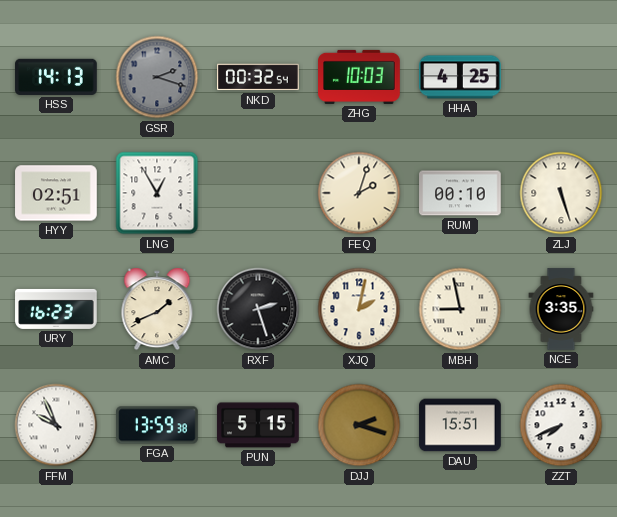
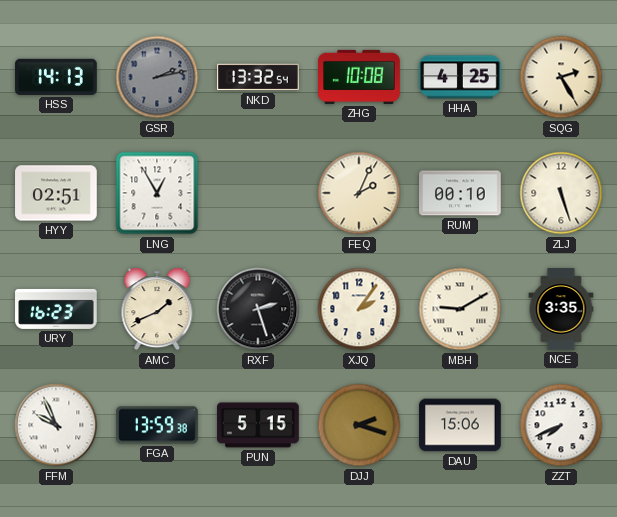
GSR: 2:18 -> 2:13 (157, 77)
NKD: 00:32 -> 13:32 (258, 77)
ZHG: 10:03 -> 10:08 (359, 77)
SQG: none -> 2:25 (561, 77)
FEQ: 2:03 -> 2:04 (359, 193)
XJQ: 2:02 -> 2:06 (359, 309)
MBH: 8:58 -> 9:10 (460, 309)
DAU: 15:51 -> 15:06 (460, 425)
